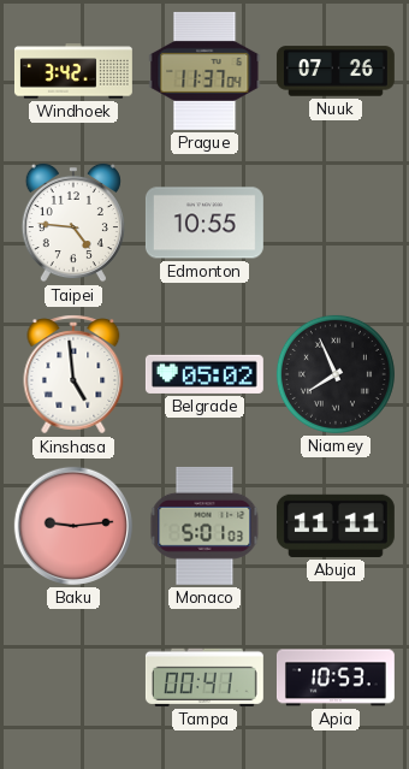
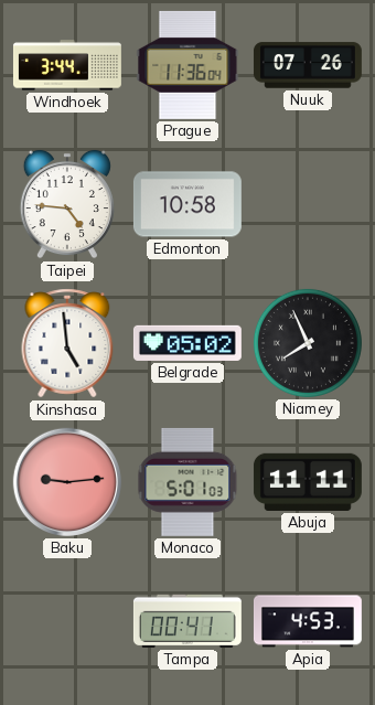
Windhoek: 3:42 -> 3:44 (67, 65)
Prague: 11:37 -> 11:36 (187, 65)
Edmonton: 10:55 -> 10:58 (187, 204)
Apia: 10:53 -> 4:53 (308, 621)
